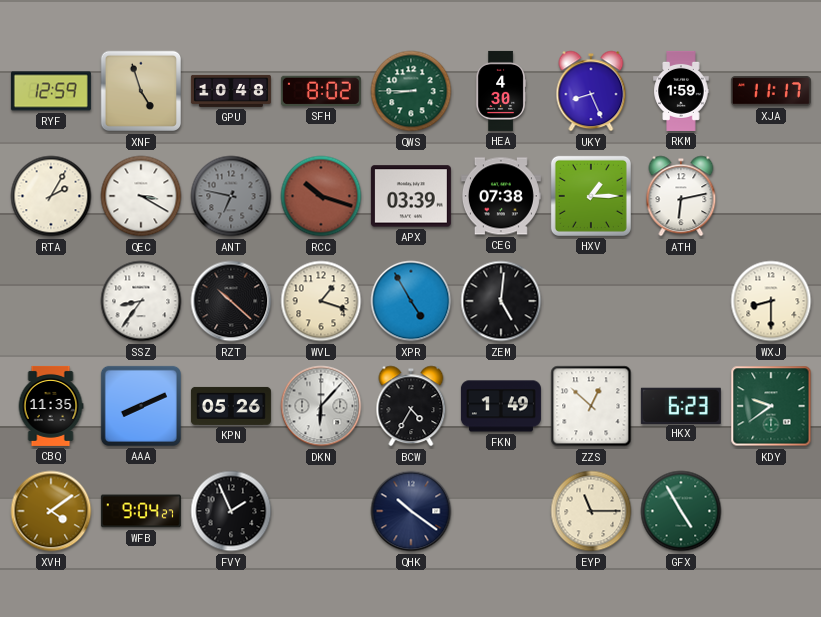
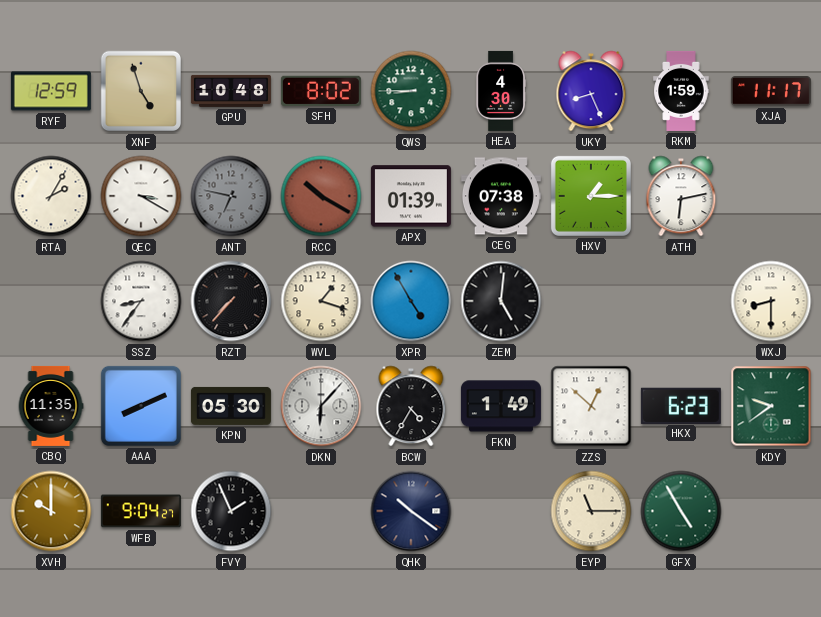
RCC: 10:18 -> 10:20 (321, 196)
APX: 03:39 -> 01:39 (411, 196)
RZT: 10:22 -> 7:37 (231, 301)
KPN: 05:26 -> 05:30 (231, 406)
XVH: 4:09 -> 10:00 (51, 511)
